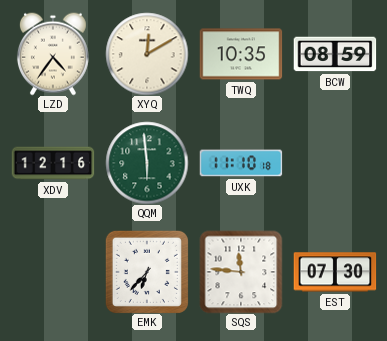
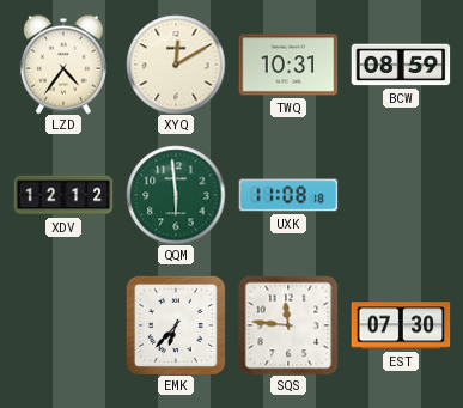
TWQ: 10:35 -> 10:31 (288, 65)
XDV: 12:16 -> 12:12 (63, 195)
UXK: 11:10 -> 11:08 (288, 195)
